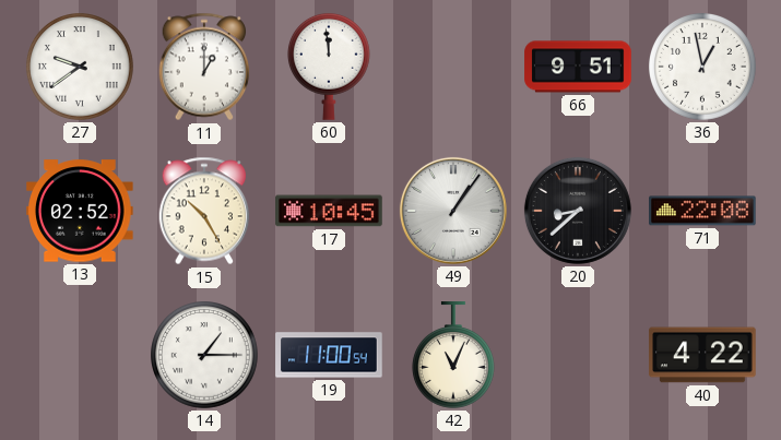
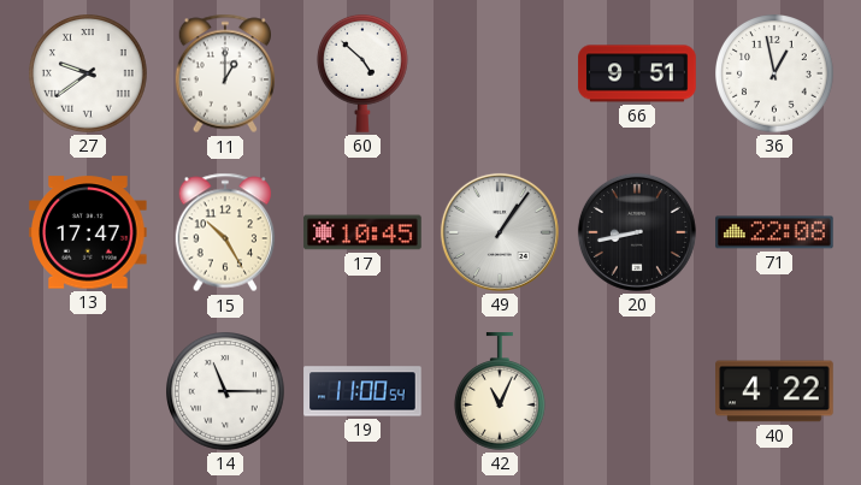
60: 11:59 -> 4:52 (362, 73)
13: 02:52 -> 17:47 (88, 232)
20: 8:38 -> 8:43 (637, 232)
14: 1:15 -> 11:15 (226, 392)
